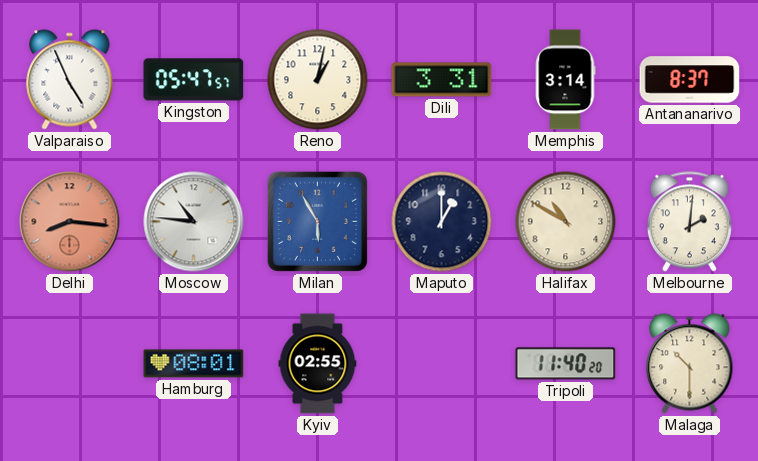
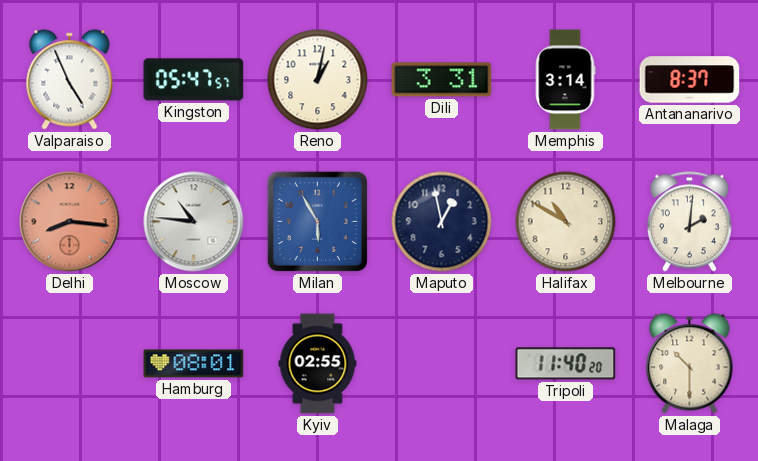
Maputo: 1:00 -> 12:58 (442, 222)
